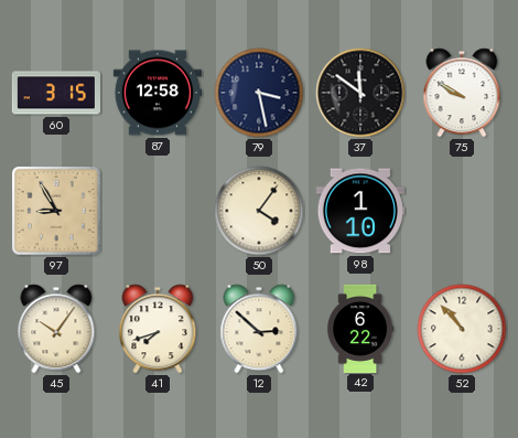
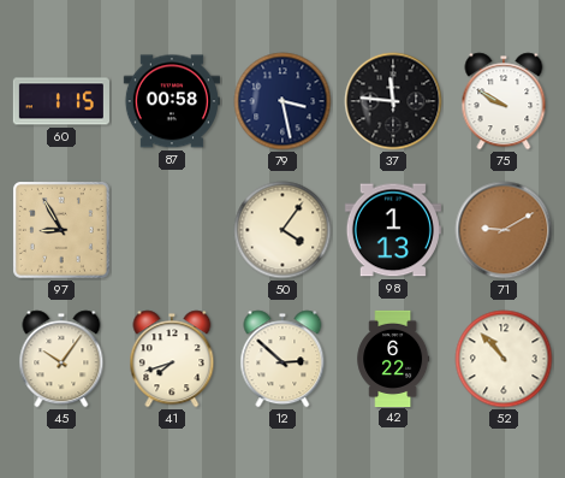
60: 3:15 -> 1:15 (61, 101)
87: 12:58 -> 00:58 (172, 101)
37: 11:51 -> 11:46 (393, 101)
98: 1:10 -> 1:13 (393, 230)
71: none -> 9:10 (504, 230)
